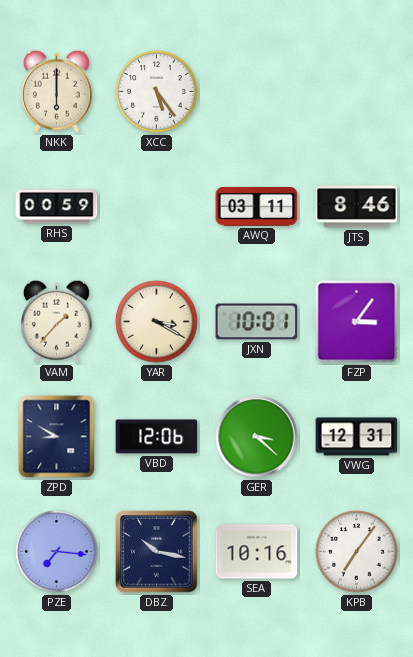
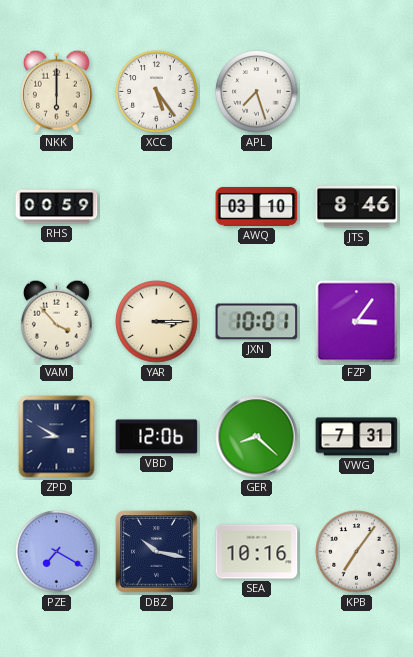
APL: none -> 7:27 (257, 92)
AWQ: 03:11 -> 03:10 (257, 207)
VAM: 1:37 -> 3:53 (56, 321)
YAR: 3:20 -> 3:15 (157, 322)
GER: 3:22 -> 8:22 (257, 437)
VWG: 12:31 -> 7:31 (357, 437)
PZE: 7:16 -> 7:20 (57, 552)
